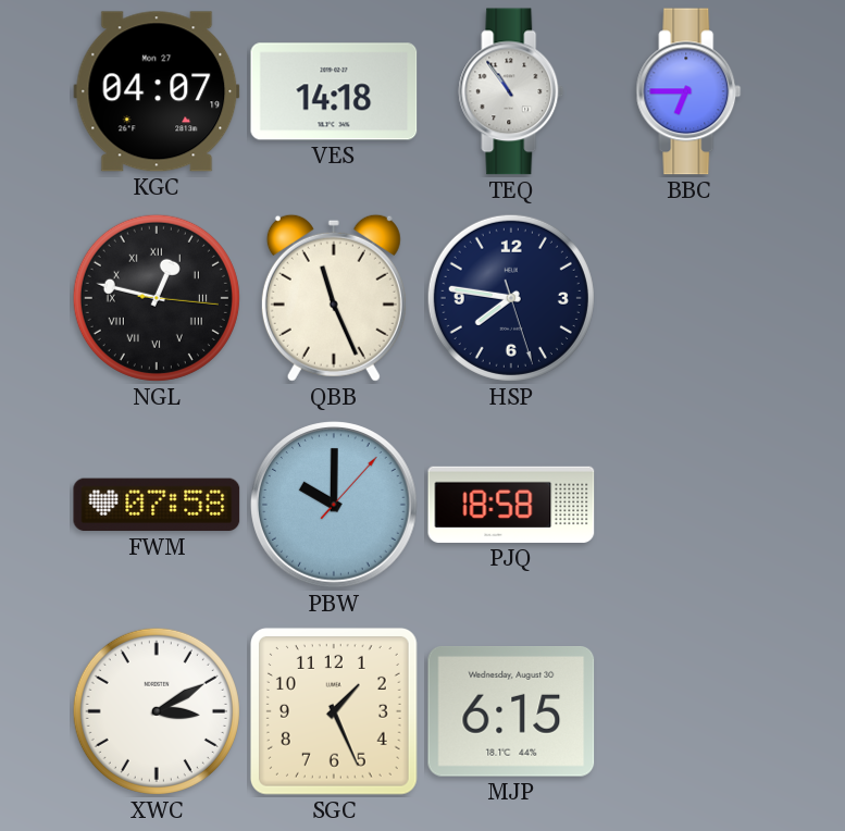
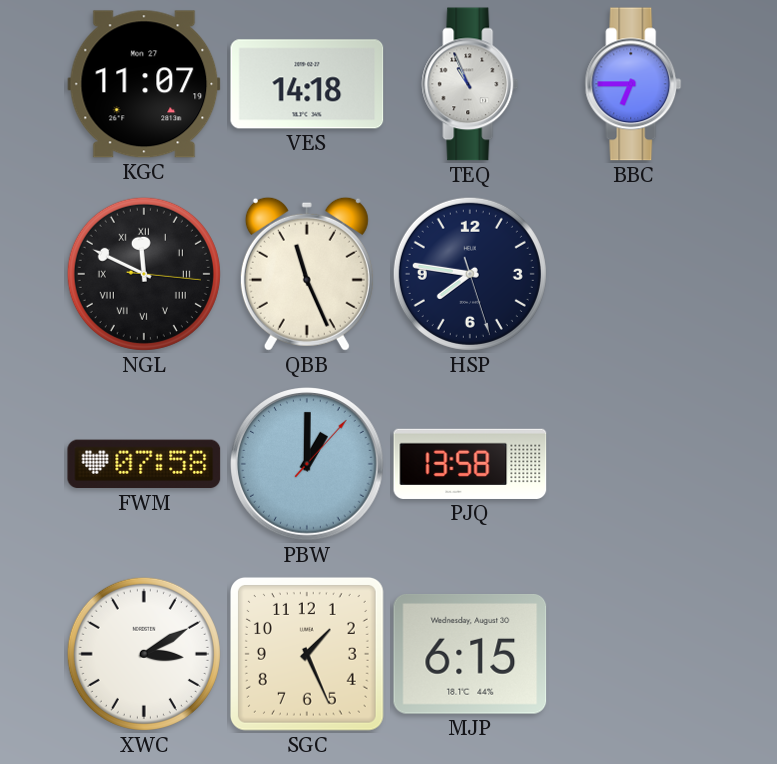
KGC: 04:07 -> 11:07 (144, 84)
TEQ: 10:54 -> 10:56 (470, 84)
NGL: 12:47 -> 11:49 (144, 274)
PBW: 10:00 -> 1:00 (307, 464)
PJQ: 18:58 -> 13:58 (470, 464)
